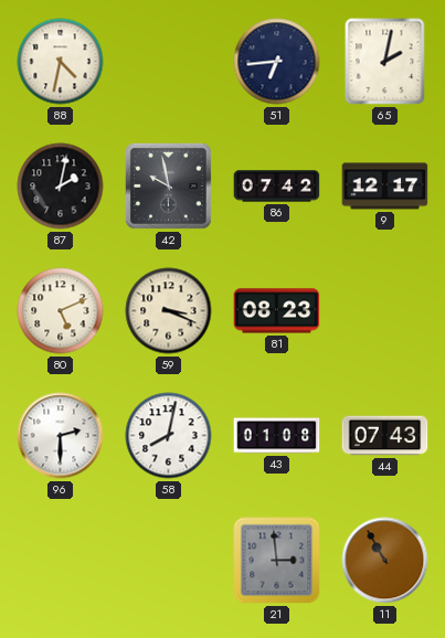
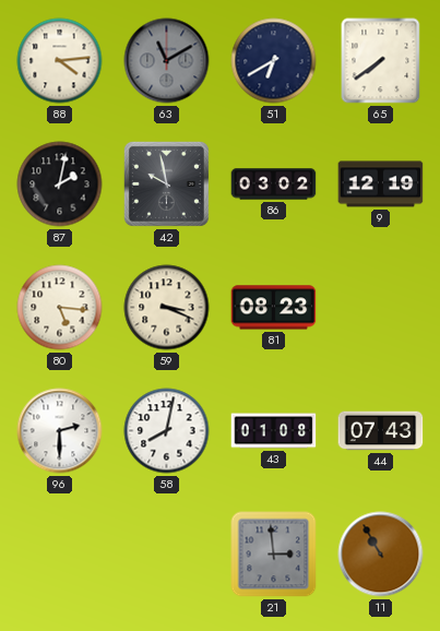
88: 4:32 -> 4:14 (60, 61)
63: none -> 11:10 (167, 61)
51: 6:44 -> 6:40 (274, 61)
65: 2:02 -> 7:39 (381, 61)
86: 07:42 -> 03:02 (274, 184)
9: 12:17 -> 12:19 (381, 184)
80: 5:11 -> 5:16 (60, 308)
